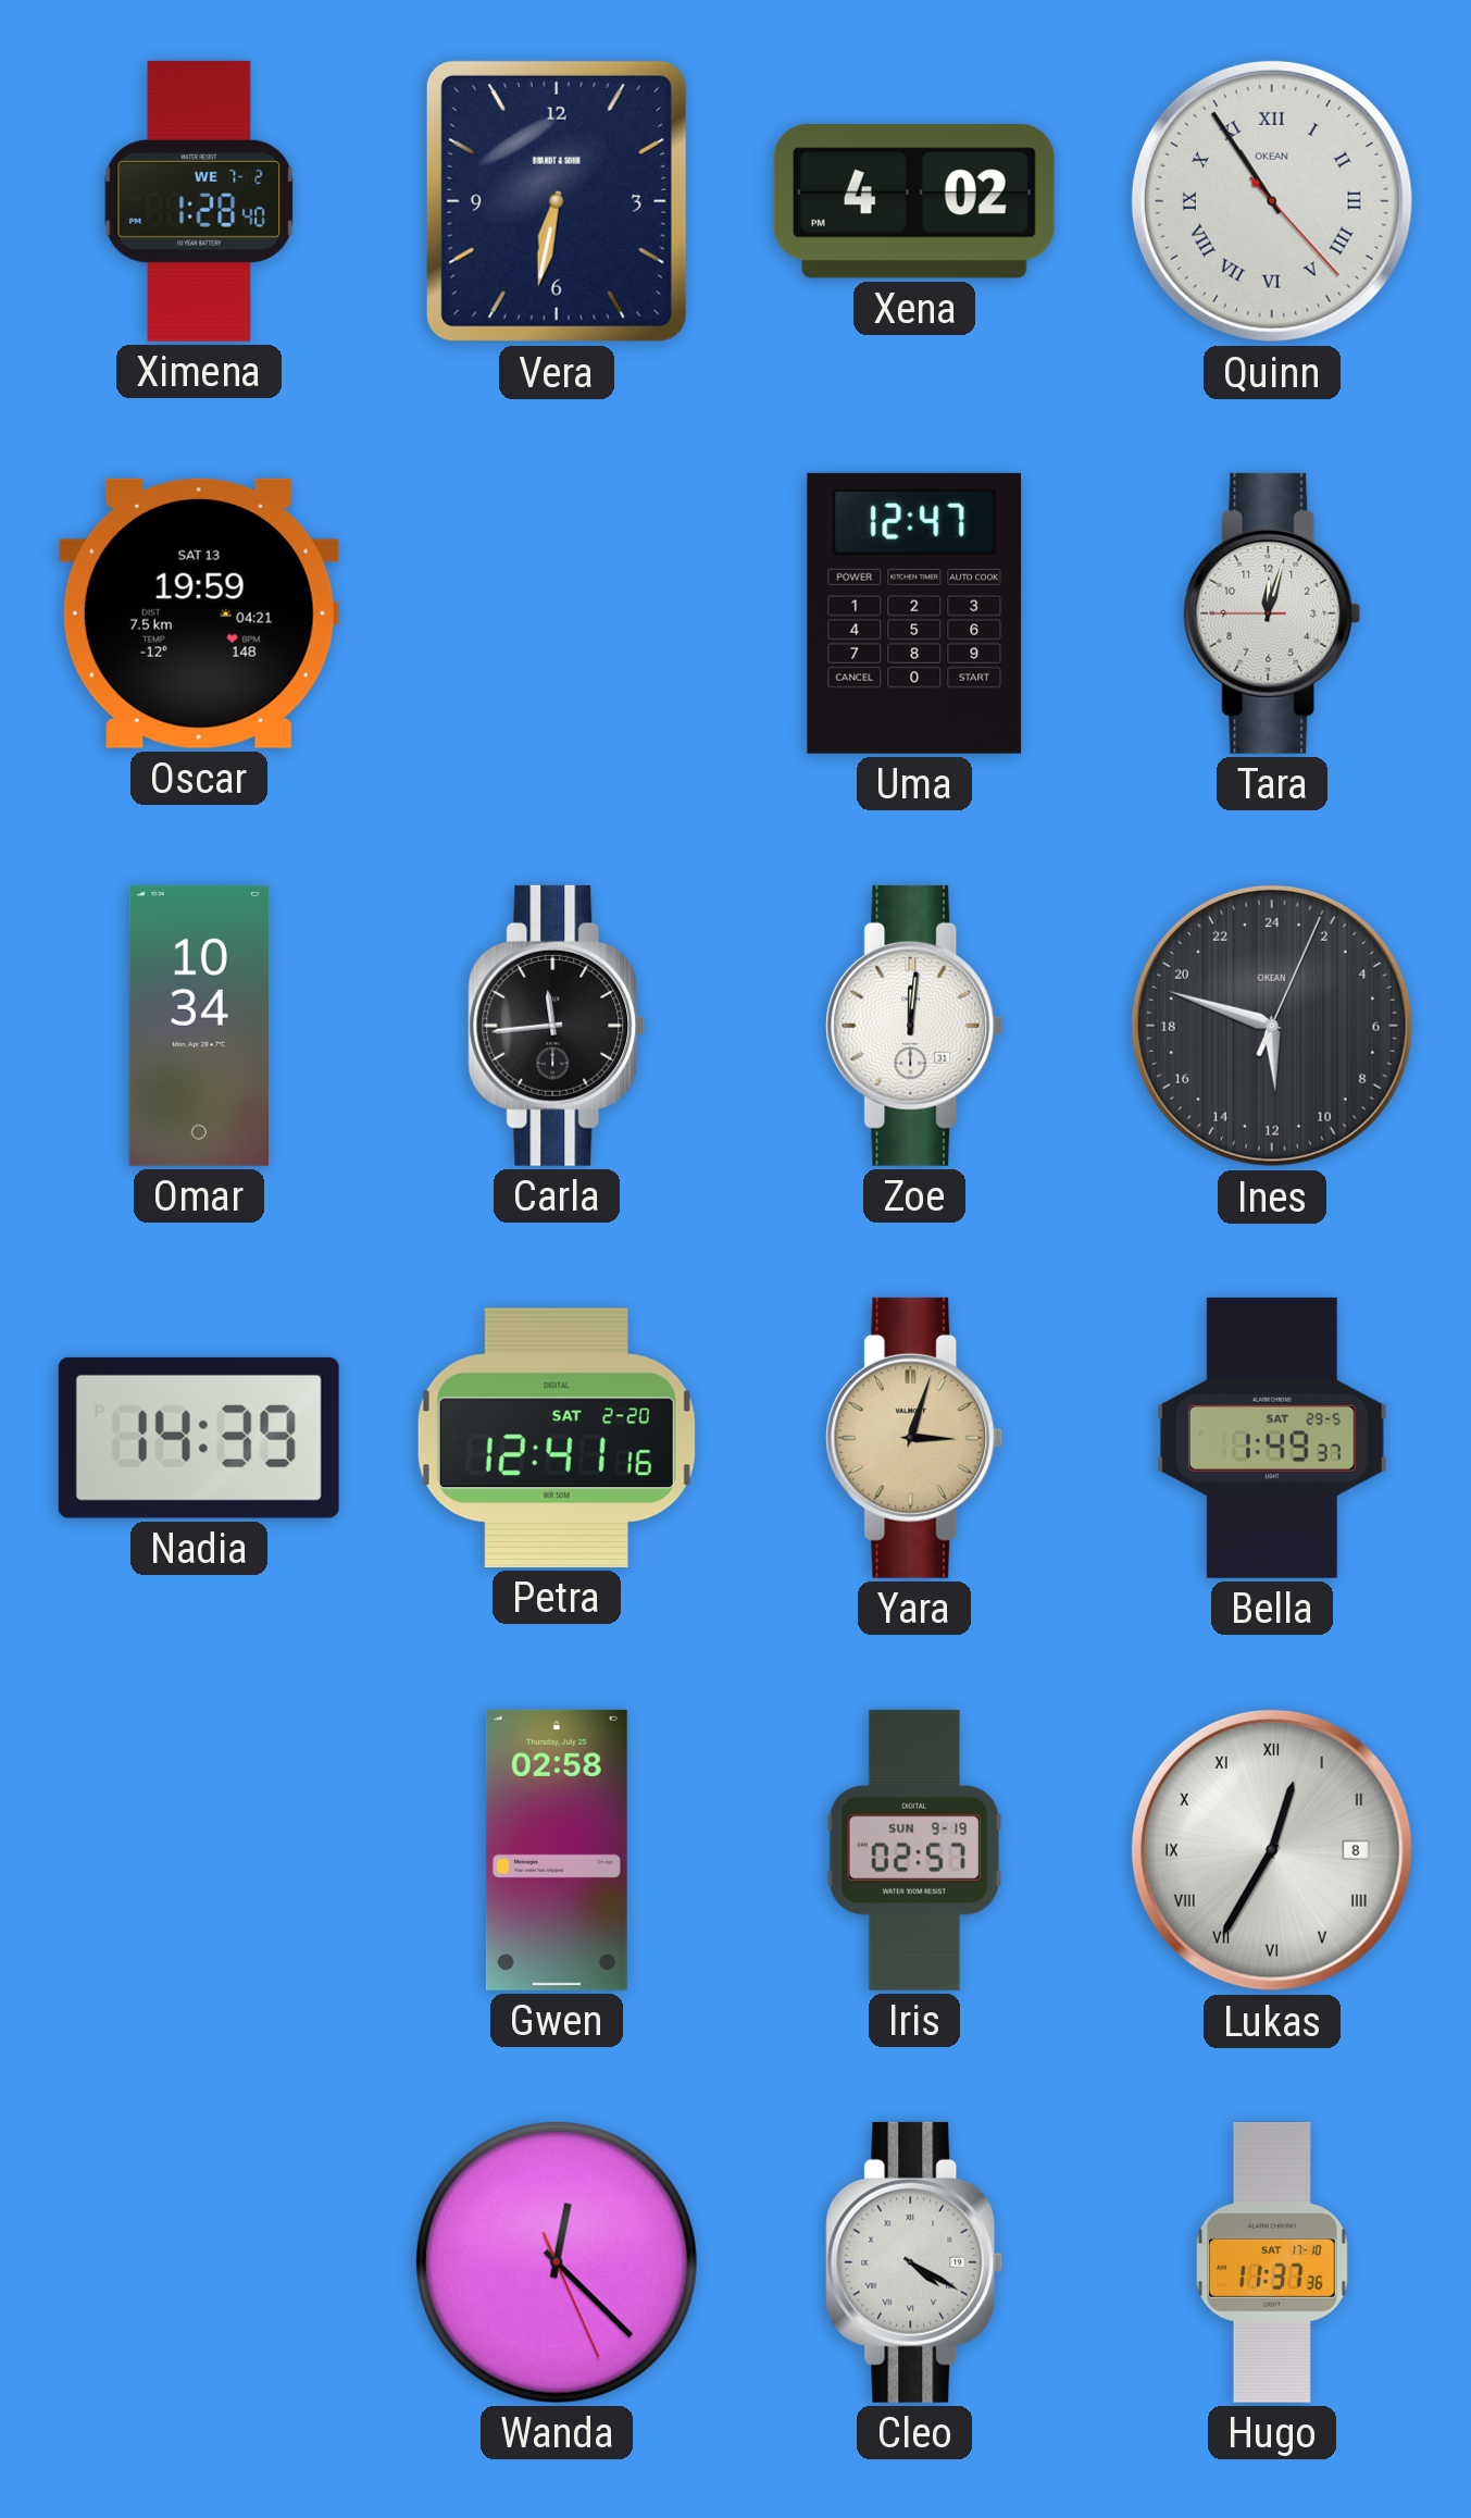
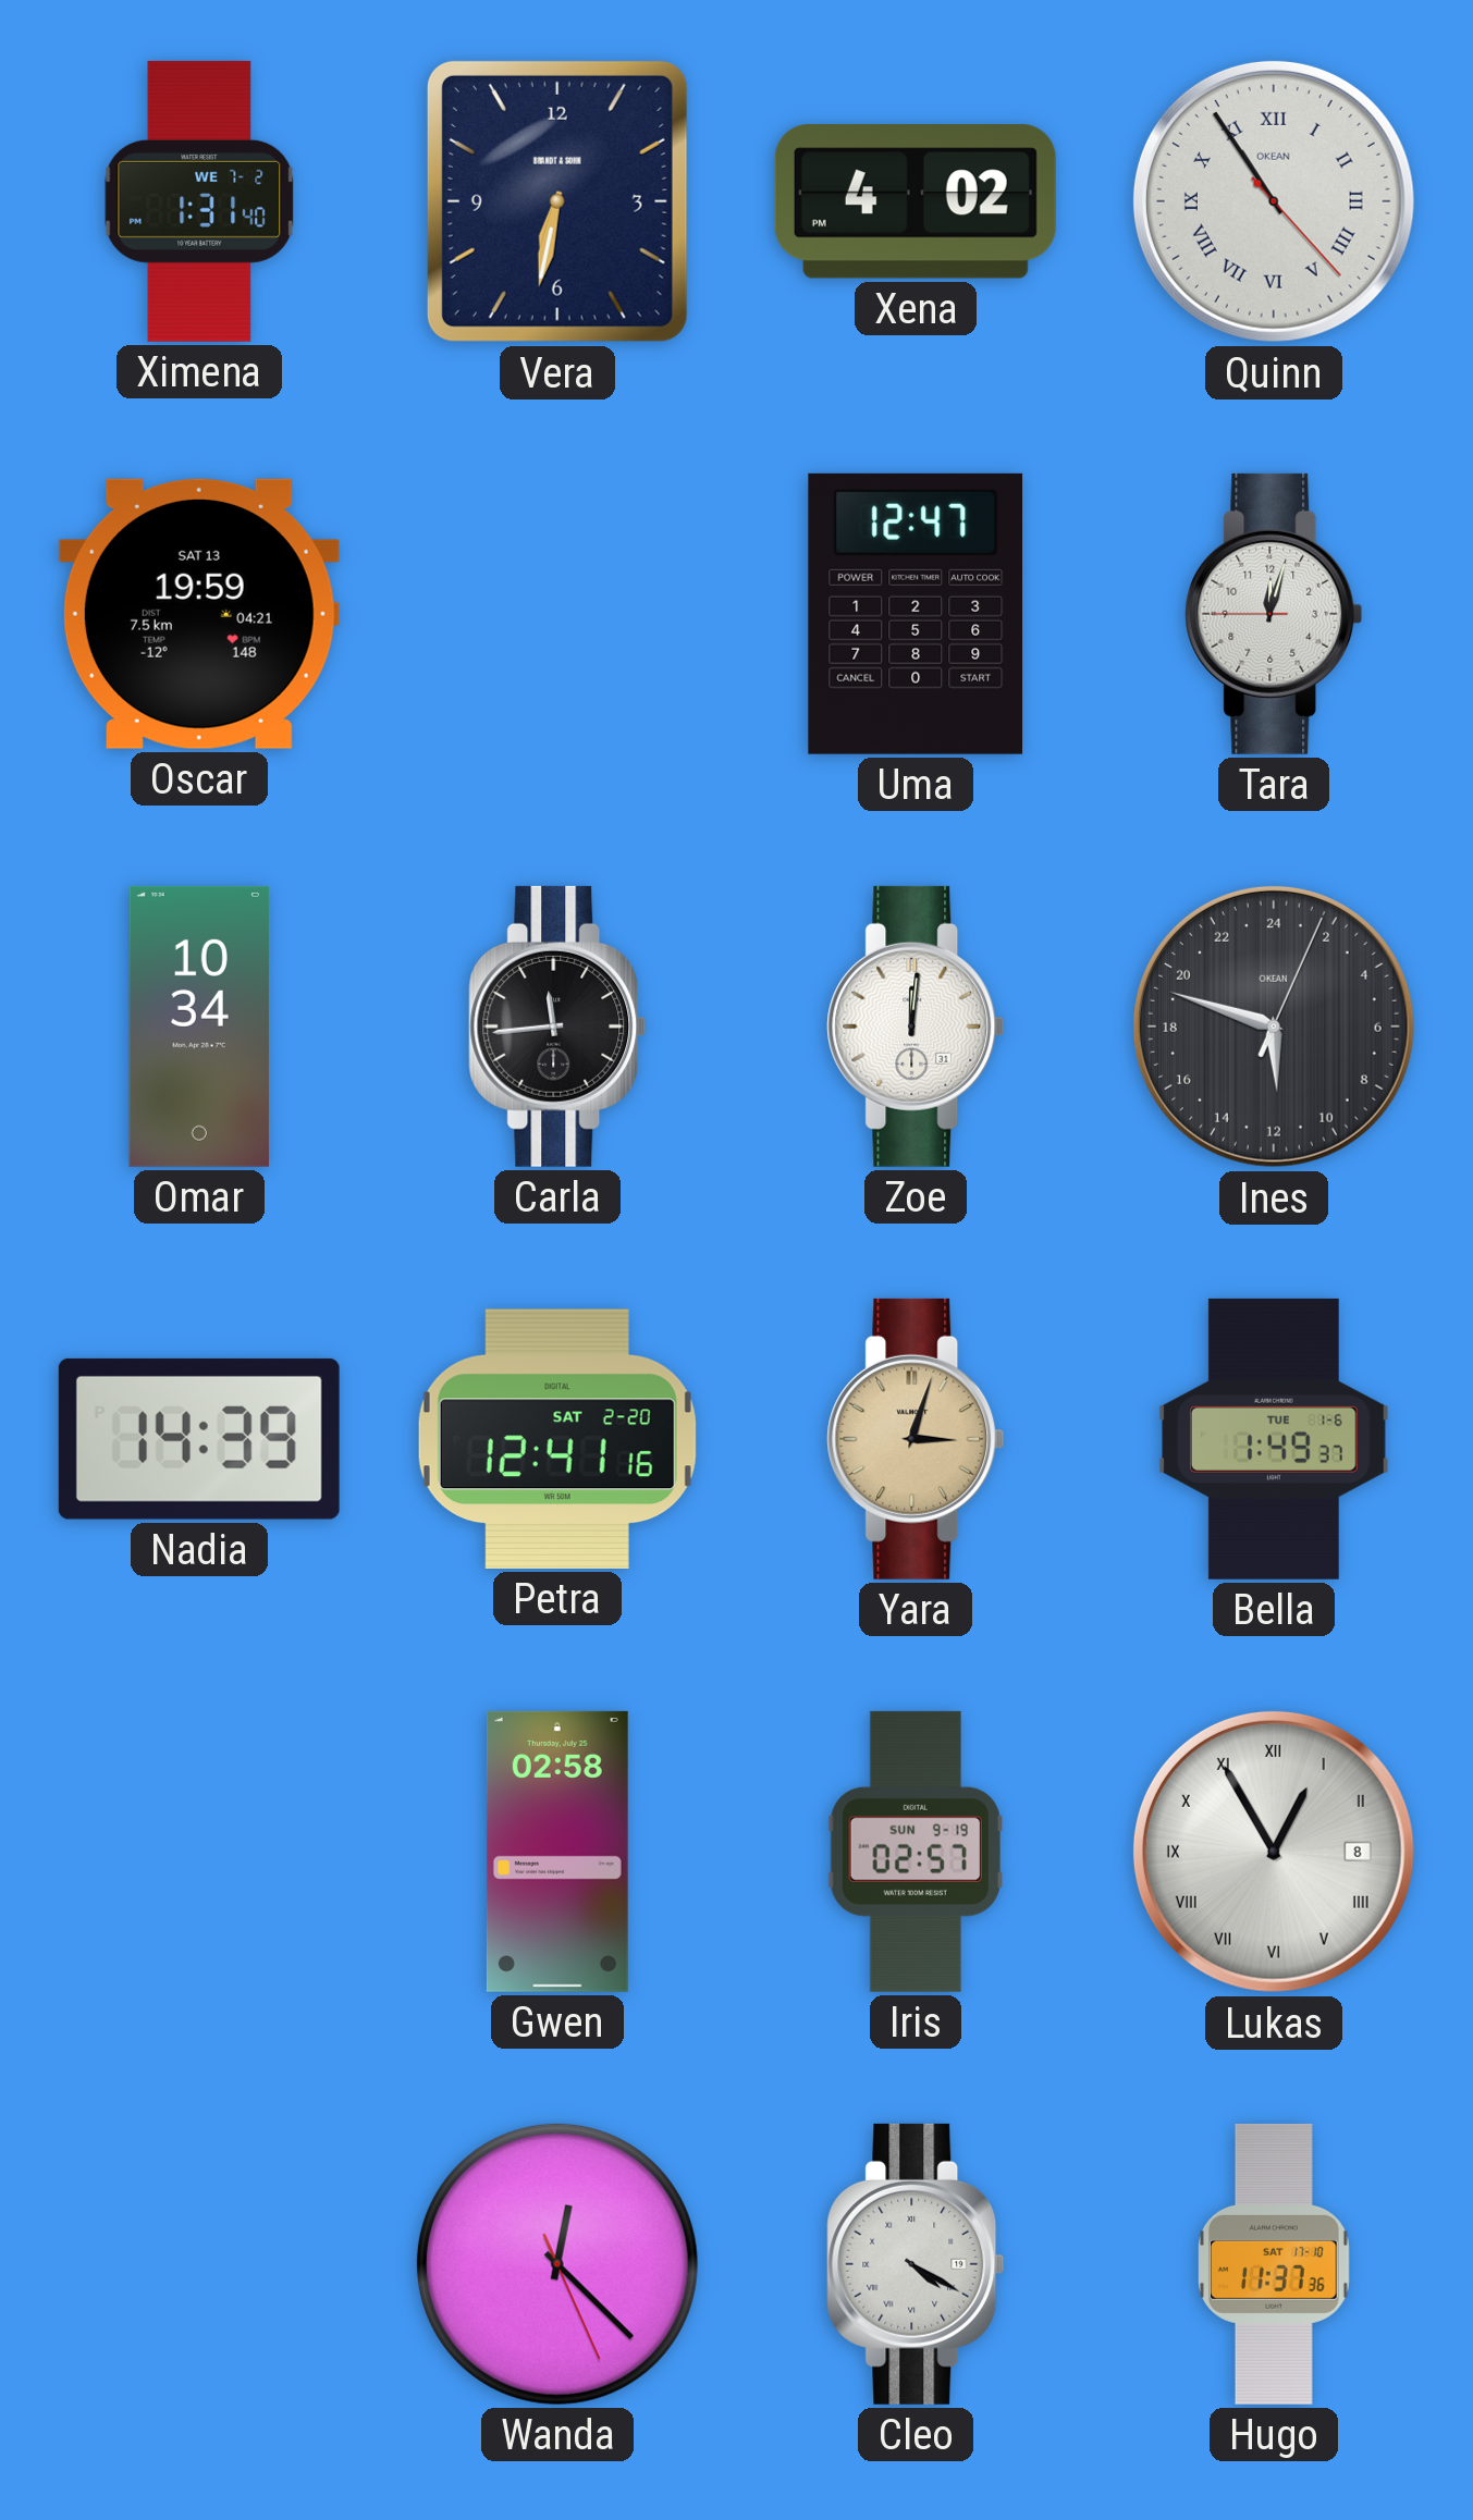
Ximena: 1:28 -> 1:31 (199, 201)
Bella date: SAT 29-5 -> TUE 1-6 (1274, 1439)
Lukas: 12:35 -> 12:55 (1274, 1852)
